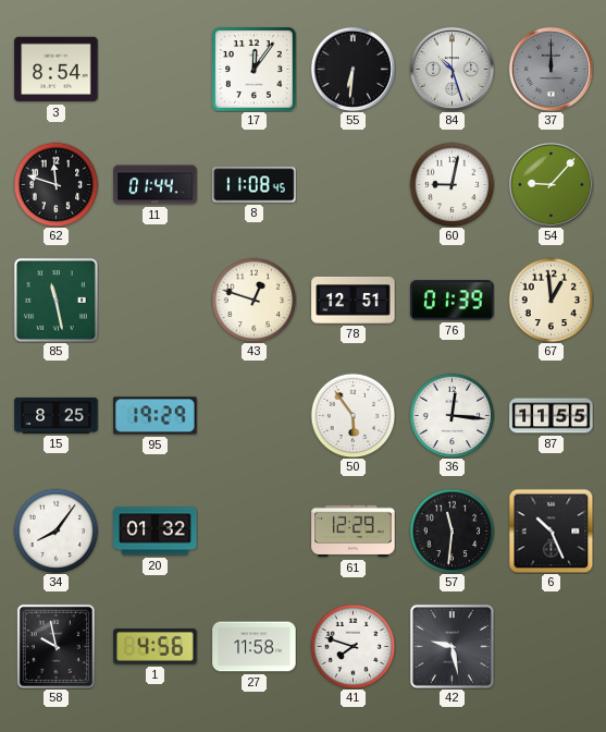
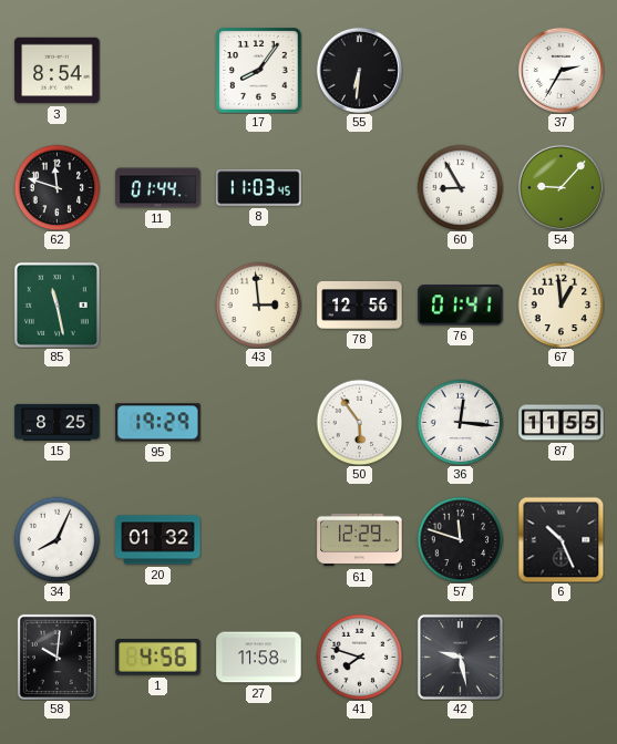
17: 12:06 -> 8:06 (259, 71)
84: 10:27 -> none (452, 69)
37: 12:00 -> 2:35 (561, 70)
37 dial: grey -> white (561, 70)
8: 11:08 -> 11:03 (259, 188)
60: 9:02 -> 8:55 (460, 187)
43: 12:48 -> 2:59 (258, 304)
78: 12:51 -> 12:56 (360, 304)
76: 01:39 -> 01:41 (461, 306)
34: 8:06 -> 8:04 (56, 539)
57: 11:31 -> 11:48 (460, 539)
58: 9:58 -> 10:01 (56, 657)
